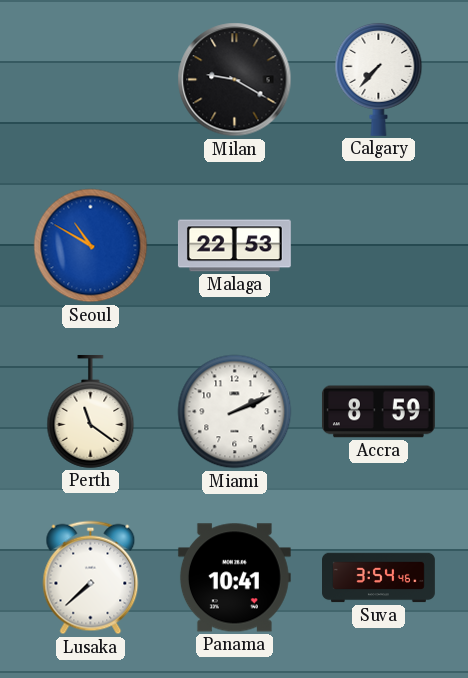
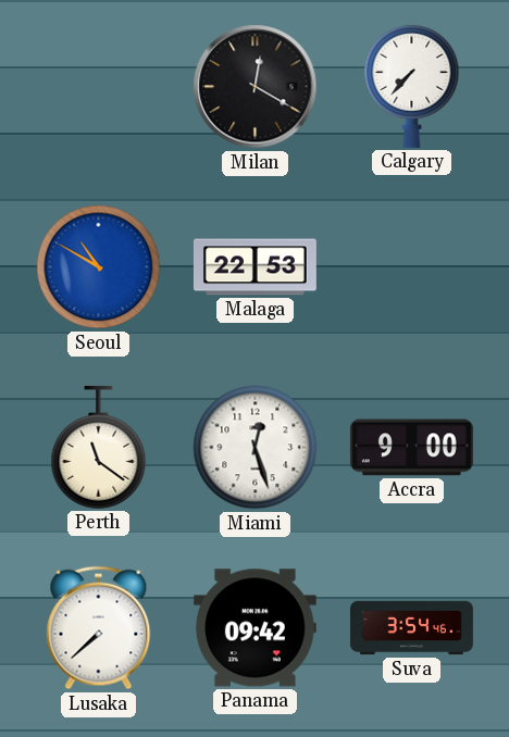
Milan: 9:20 -> 12:20 (256, 87)
Miami: 2:11 -> 12:27 (256, 448)
Accra: 8:59 -> 9:00 (411, 448)
Panama: 10:41 -> 09:42 (254, 628)
